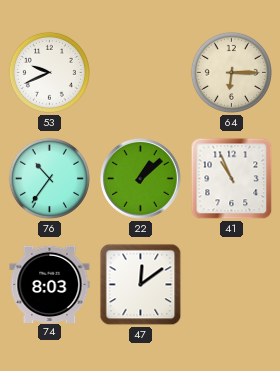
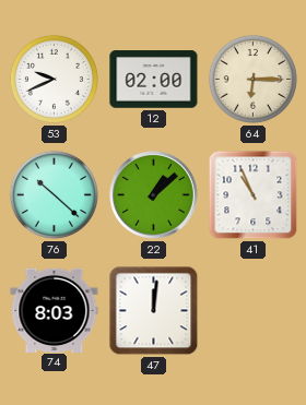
12: none -> 02:00 (154, 80)
76: 10:36 -> 10:22 (54, 194)
47: 12:09 -> 12:01 (154, 311)
